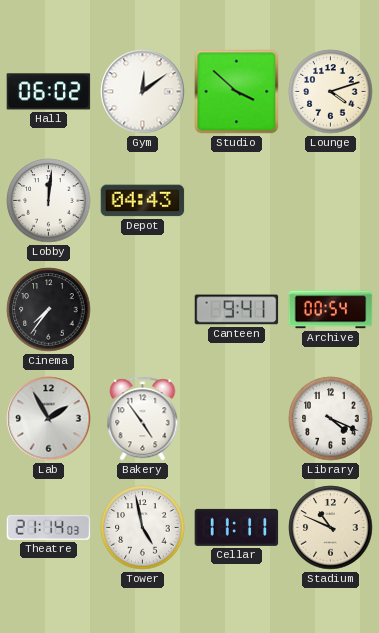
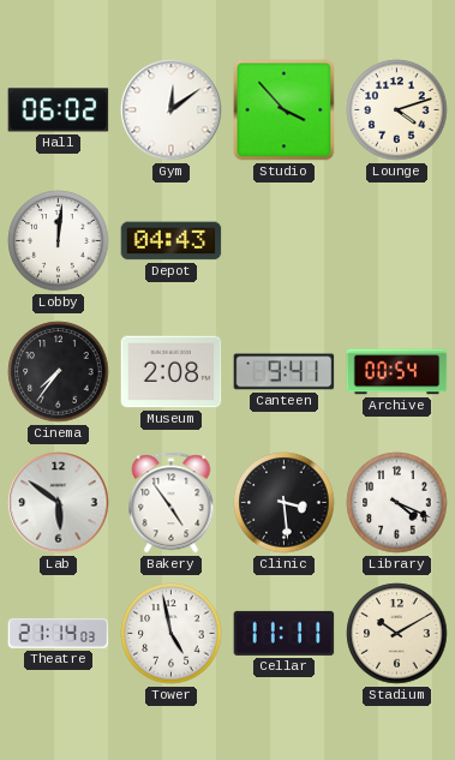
Studio: 3:52 -> 3:53 (285, 110)
Museum: none -> 2:08 (172, 372)
Lab: 1:55 -> 5:51 (59, 503)
Clinic: none -> 3:29 (285, 503)
Stadium: 10:49 -> 10:10 (397, 634)
